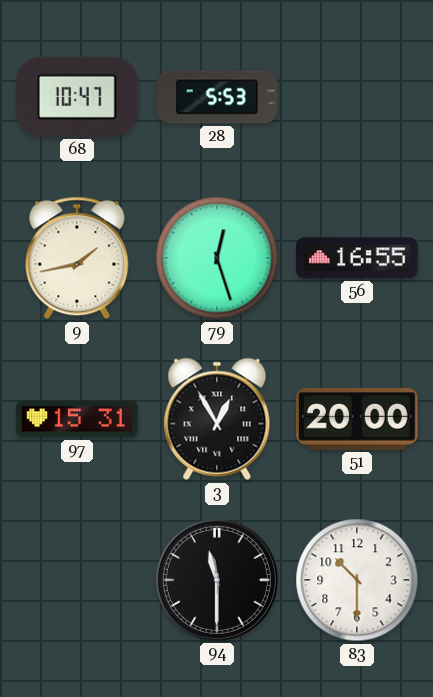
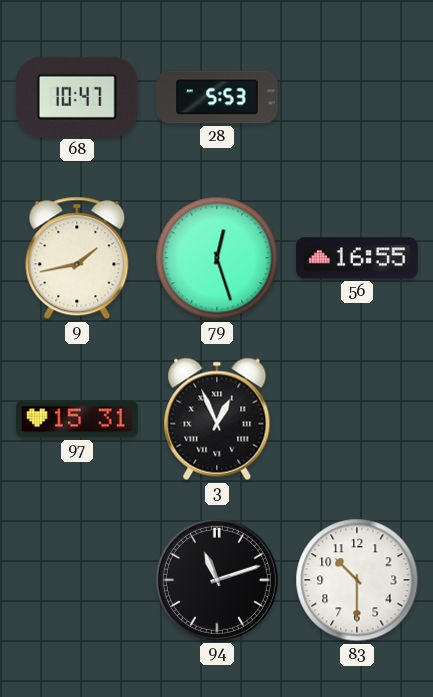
3: 12:55 -> 12:56 (217, 419)
51: 20:00 -> none (358, 419)
94: 11:30 -> 11:12 (217, 580)
